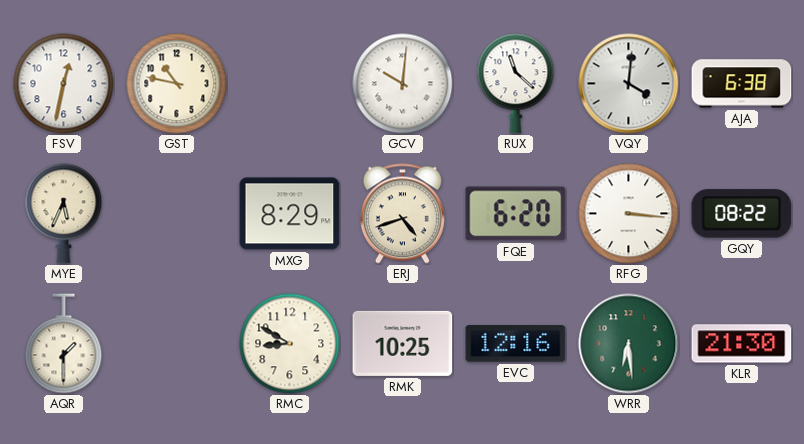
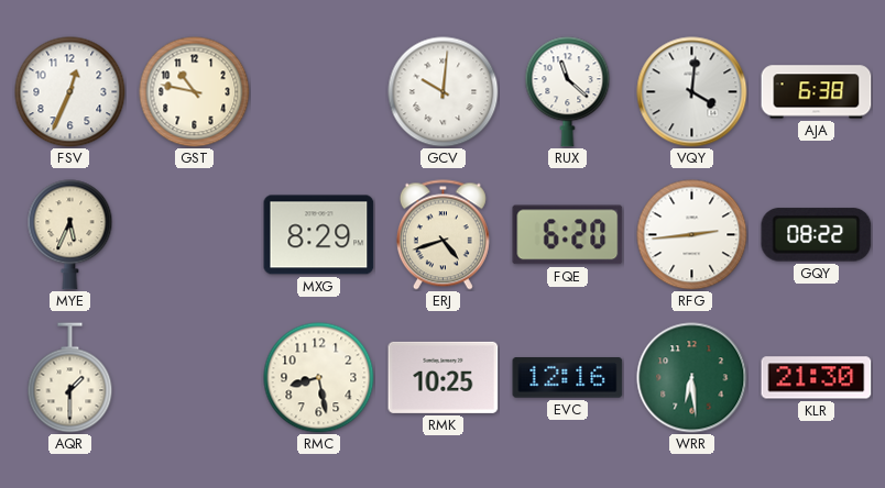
FSV: 12:32 -> 12:34 (70, 92)
RFG: 3:16 -> 2:44 (692, 235)
RMC: 8:50 -> 8:28 (319, 378)
